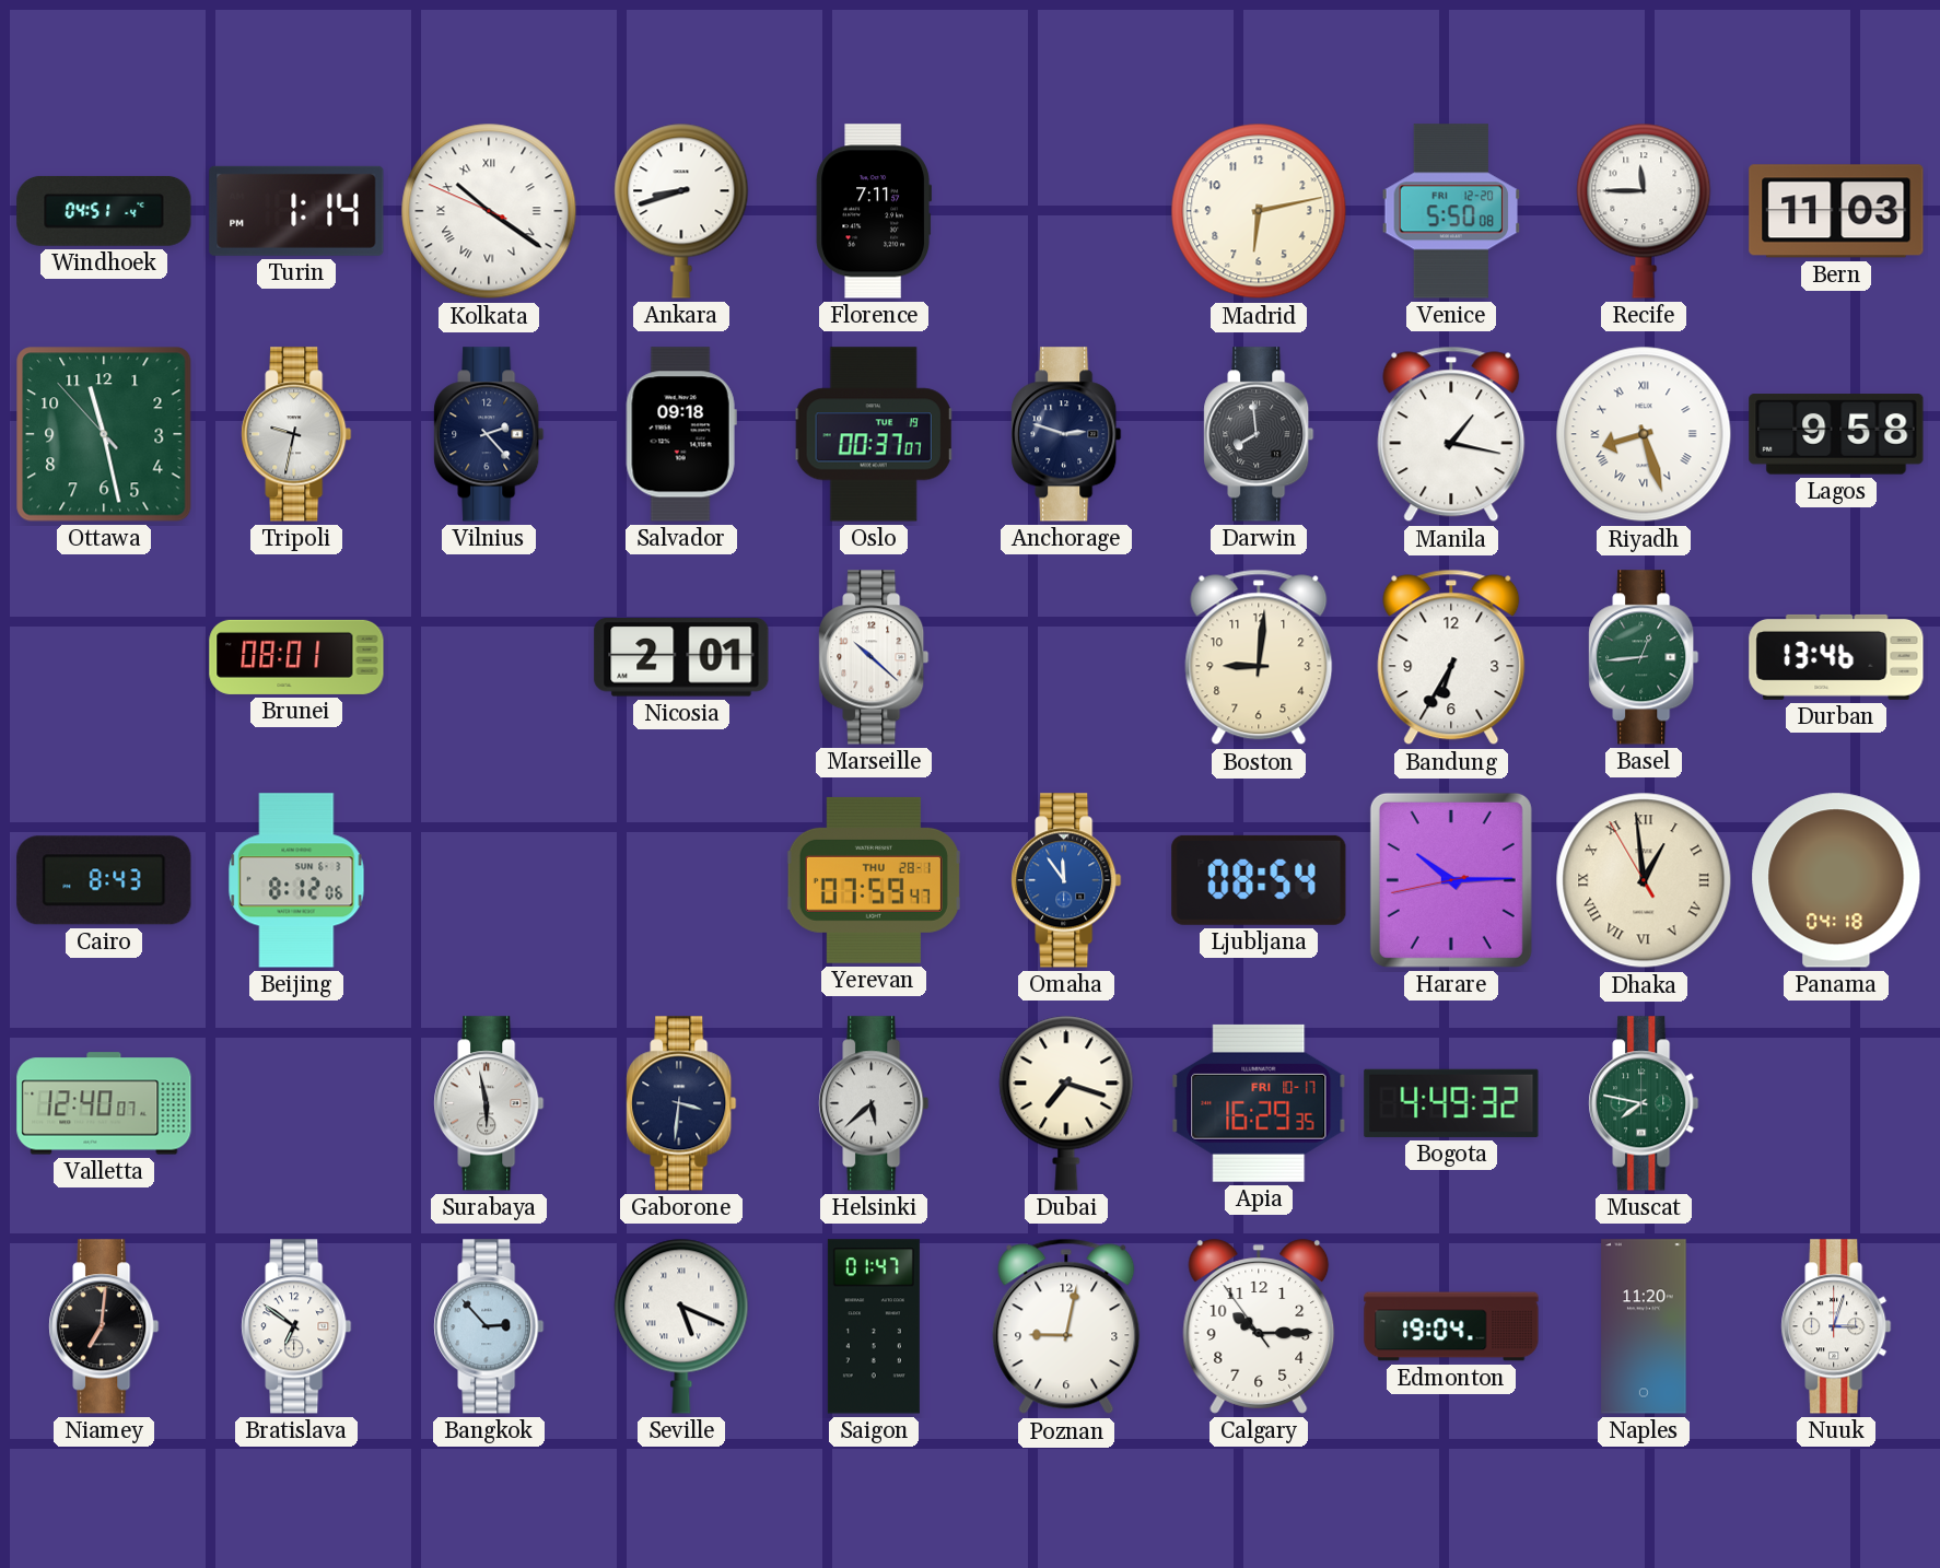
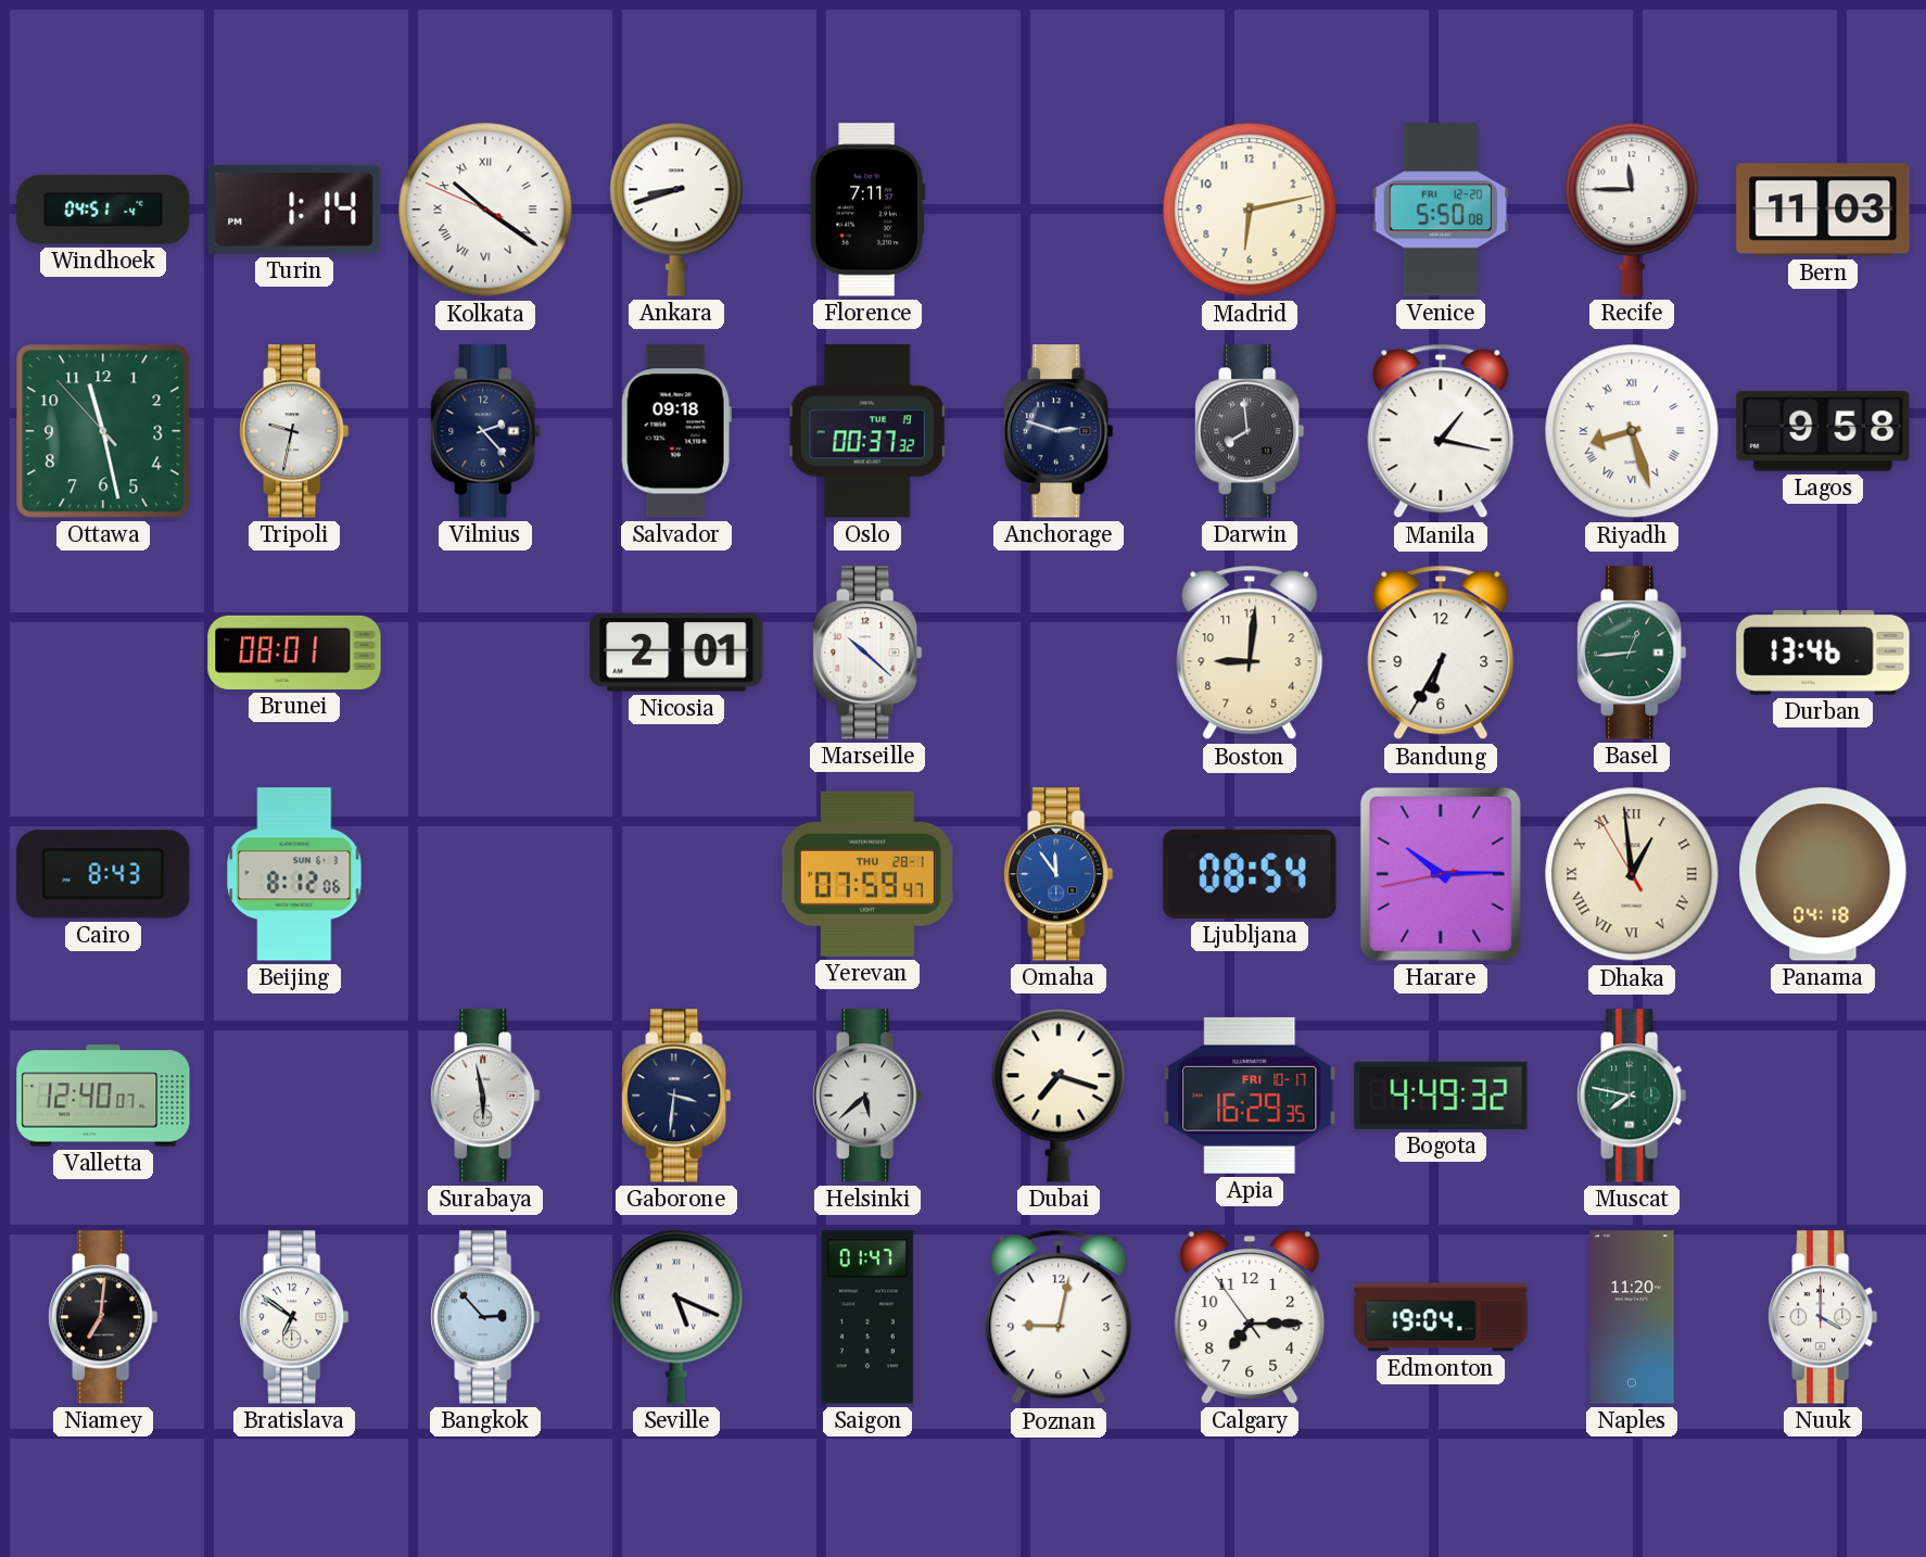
Oslo: 00:37:07 -> 00:37:32 (867, 431)
Calgary: 10:14 -> 7:14 (1250, 1317)
Nuuk: 3:03 -> 4:00 (1823, 1317)
